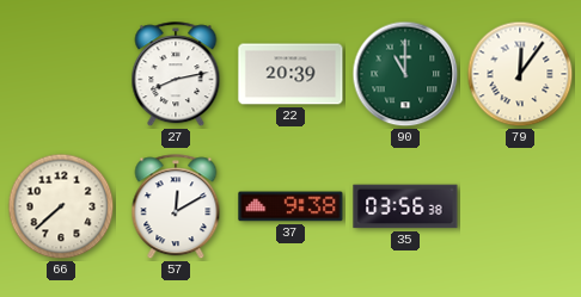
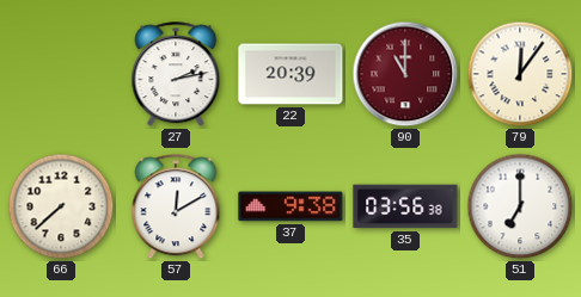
27: 8:13 -> 2:13 (176, 75)
90 dial: green -> burgundy (405, 74)
51: none -> 7:00 (520, 206)
